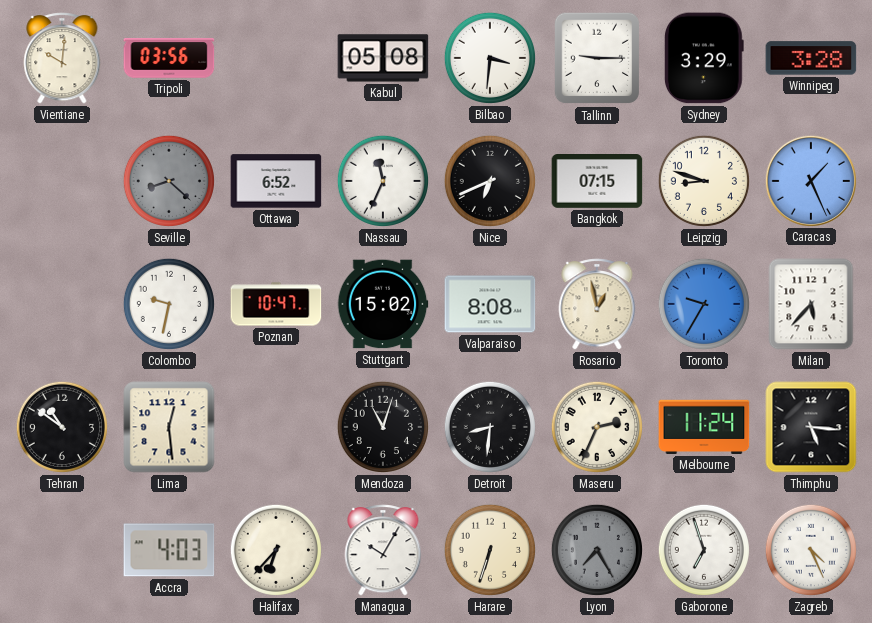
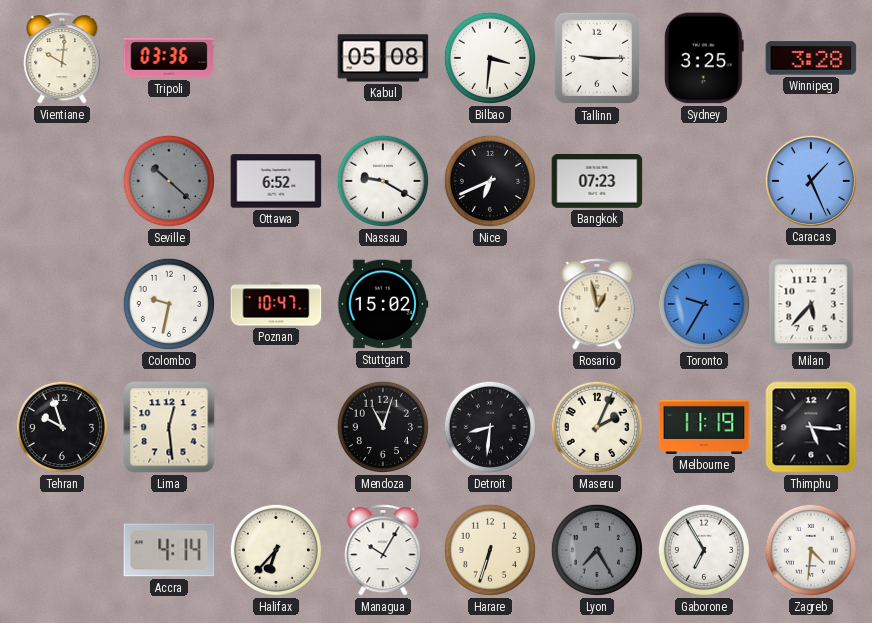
Tripoli: 03:56 -> 03:36 (169, 58)
Sydney: 3:29 -> 3:25 (704, 58)
Seville: 8:22 -> 10:22 (169, 181)
Nassau: 11:34 -> 9:20 (383, 181)
Bangkok: 07:15 -> 07:23 (597, 182)
Leipzig: 8:48 -> none (704, 181)
Valparaiso: 8:08 -> none (490, 304)
Tehran: 10:51 -> 9:57 (62, 427)
Maseru: 2:34 -> 2:04 (597, 427)
Melbourne: 11:24 -> 11:19 (704, 427)
Accra: 4:03 -> 4:14 (169, 550)
Gaborone: 6:57 -> 6:55 (704, 550)
Zagreb: 4:26 -> 4:31 (811, 550)
